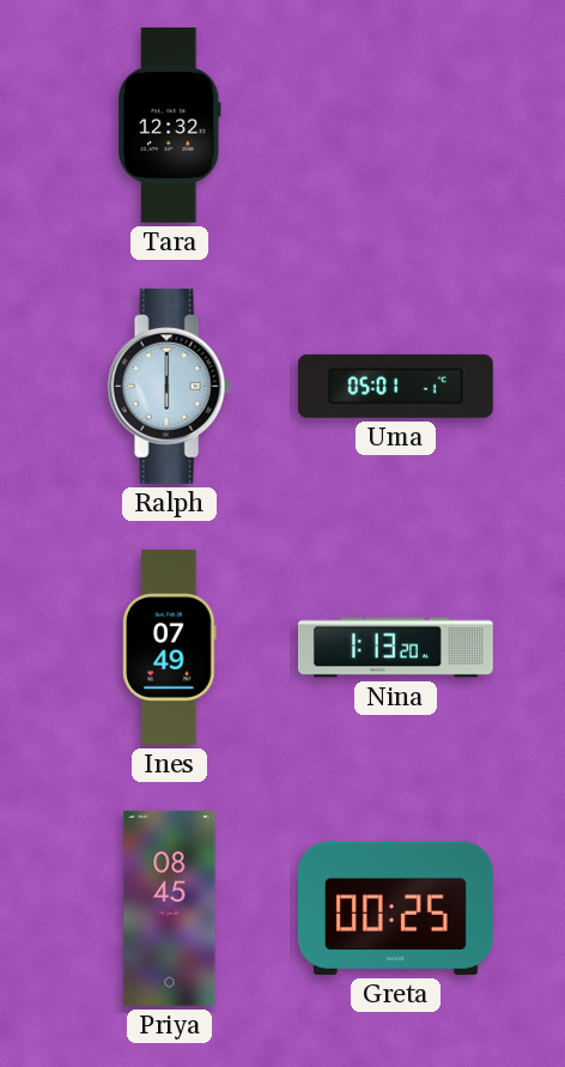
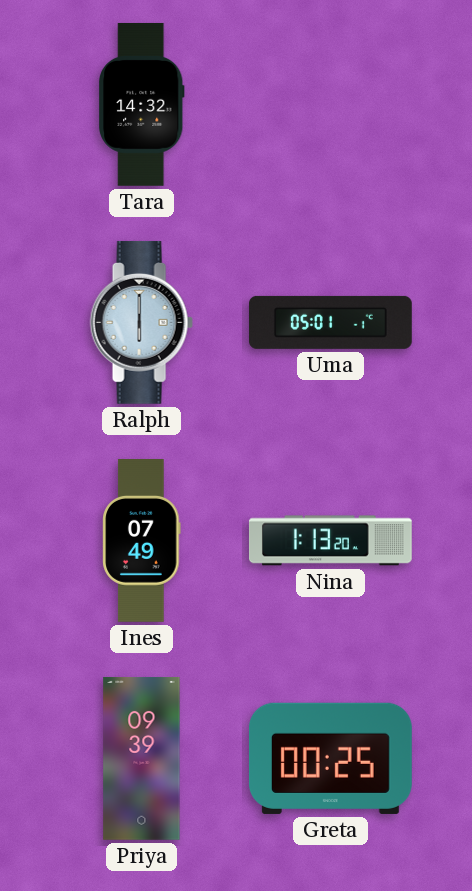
Tara: 12:32 -> 14:32 (141, 104)
Priya: 08:45 -> 09:39 (142, 759)
